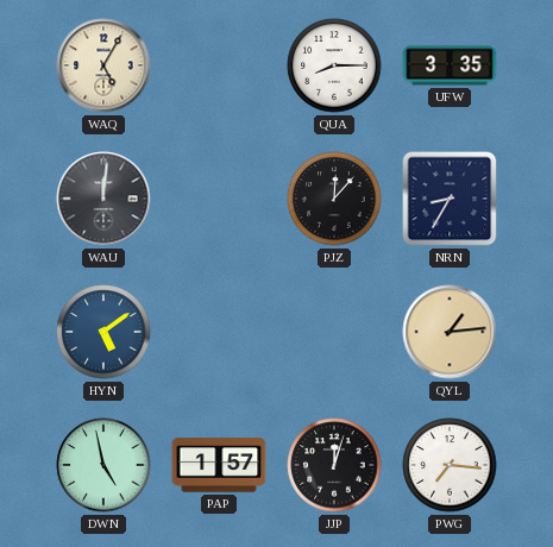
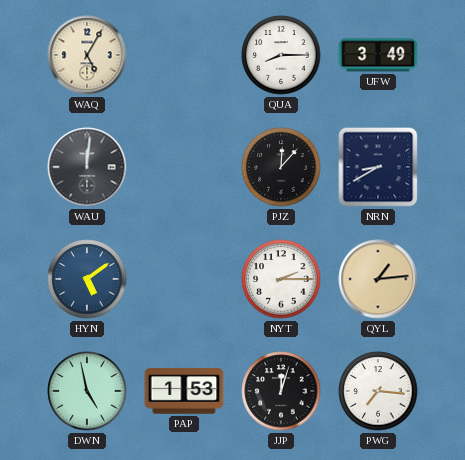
UFW: 3:35 -> 3:49 (378, 55)
NRN: 8:35 -> 8:40 (378, 167)
NYT: none -> 2:15 (281, 279)
PAP: 1:57 -> 1:53 (184, 391)
